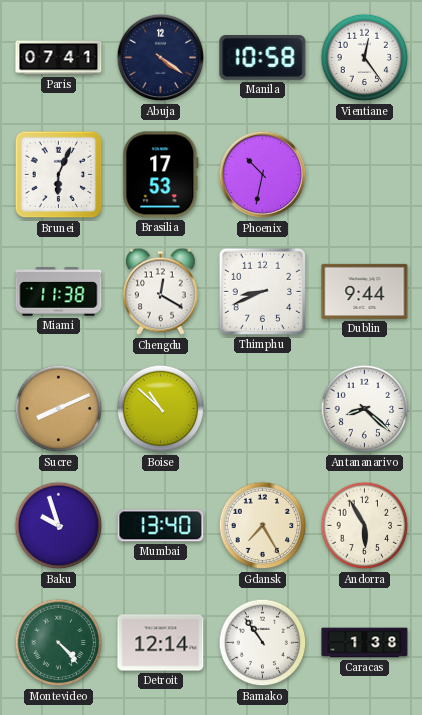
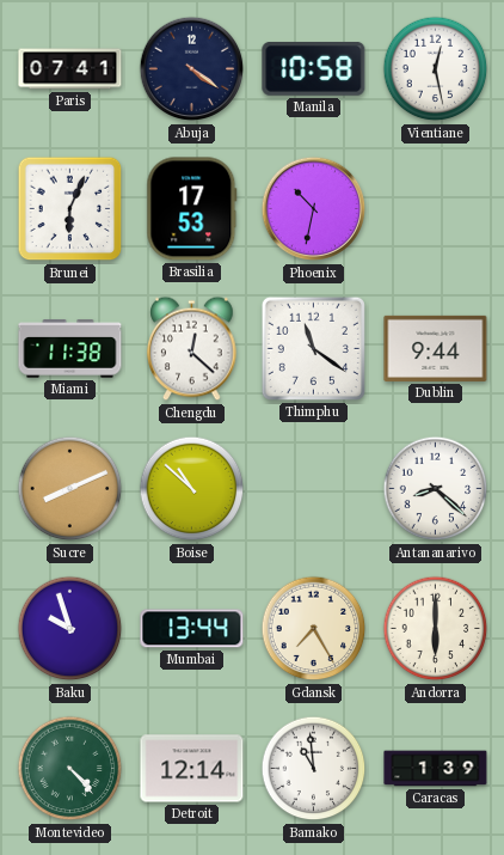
Vientiane: 12:24 -> 12:28 (436, 69)
Chengdu: 12:20 -> 12:22 (192, 349)
Thimphu: 8:41 -> 11:21 (313, 348)
Mumbai: 13:40 -> 13:44 (192, 629)
Andorra: 5:55 -> 6:00 (436, 629)
Bamako: 10:54 -> 10:59 (314, 769)
Caracas: 1:38 -> 1:39 (436, 769)
